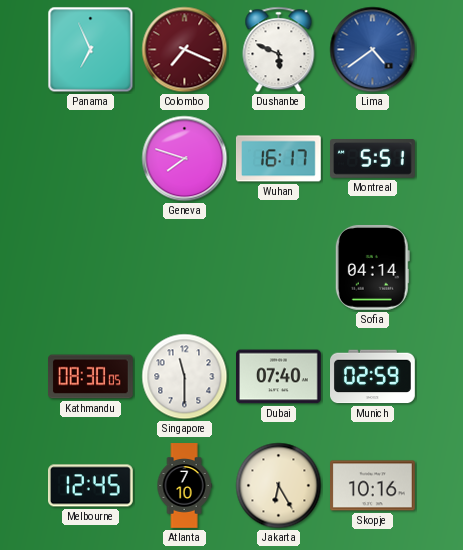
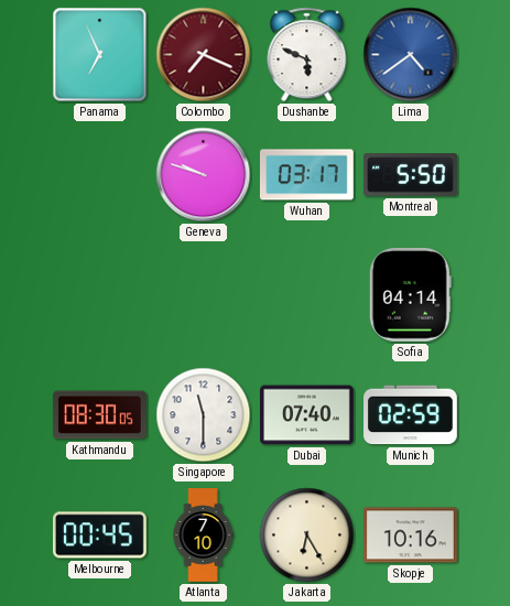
Geneva: 7:48 -> 9:48 (204, 175)
Wuhan: 16:17 -> 03:17 (307, 175)
Montreal: 5:51 -> 5:50 (411, 175)
Melbourne: 12:45 -> 00:45 (100, 535)
